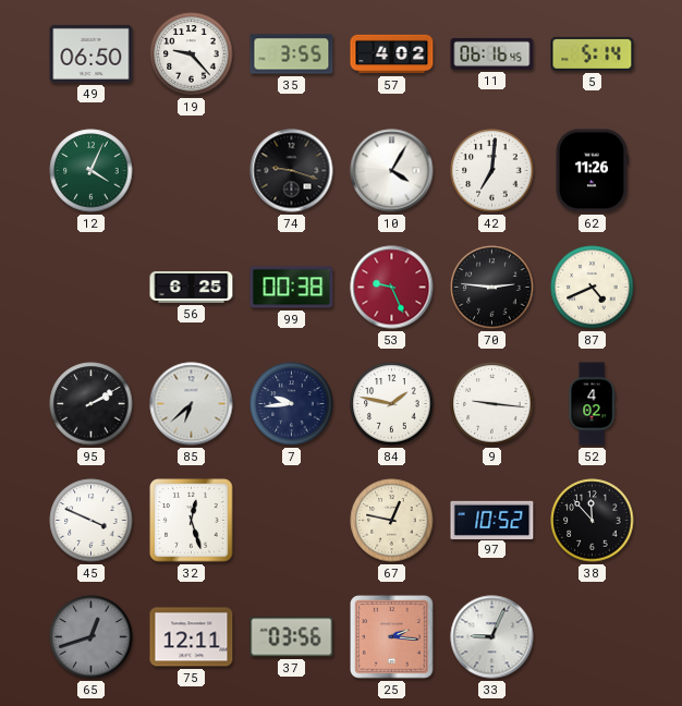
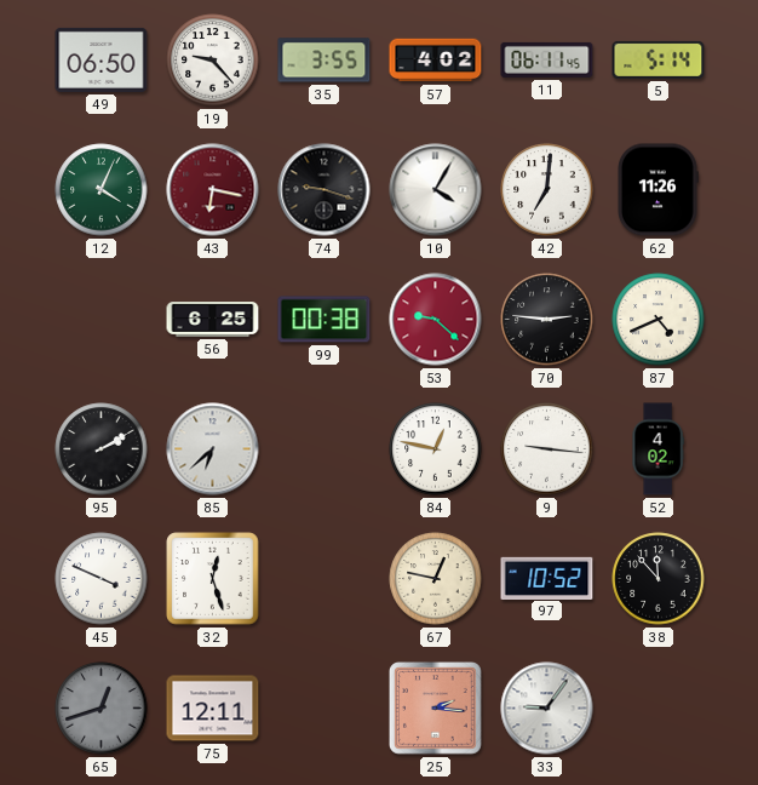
11: 06:16 -> 06:11 (547, 59)
43: none -> 6:17 (213, 190)
53: 9:26 -> 9:22 (436, 320)
7: 9:44 -> none (292, 404)
84: 1:47 -> 12:47 (436, 449)
37: 03:56 -> none (292, 637)
33: 9:04 -> 9:06 (547, 709)
